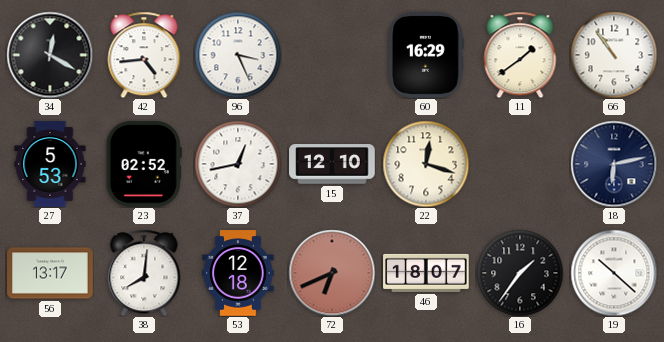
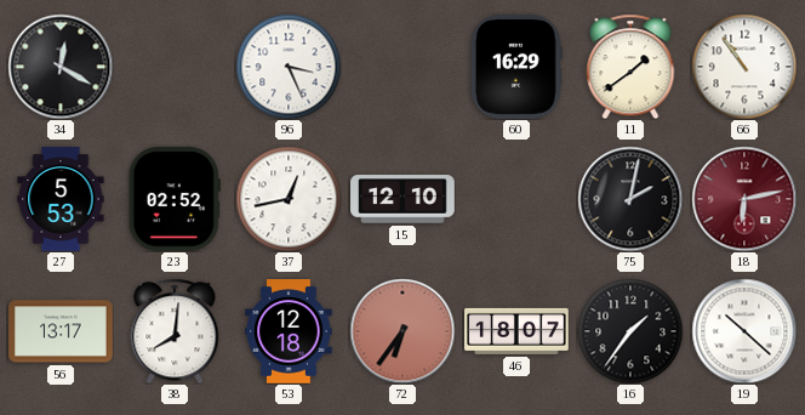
42: 4:44 -> none (144, 55)
22: 12:18 -> none (426, 164)
75: none -> 2:02 (630, 199)
18 dial: navy -> burgundy (744, 199)
72: 6:41 -> 6:36 (402, 331)
